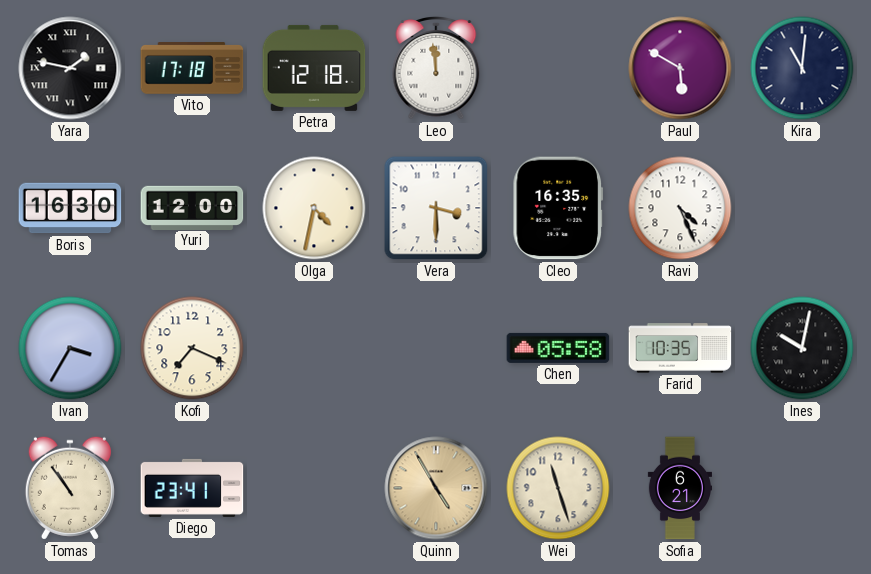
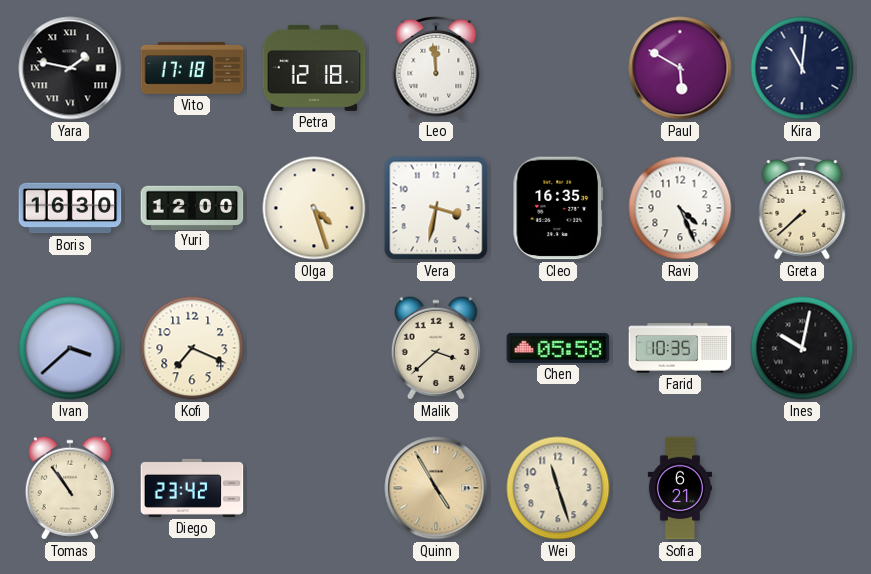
Olga: 4:32 -> 4:27 (314, 208)
Vera: 3:30 -> 3:32 (436, 208)
Greta: none -> 7:38 (802, 209)
Ivan: 3:35 -> 3:38 (70, 348)
Malik: none -> 3:38 (436, 348)
Diego: 23:41 -> 23:42 (192, 488)
